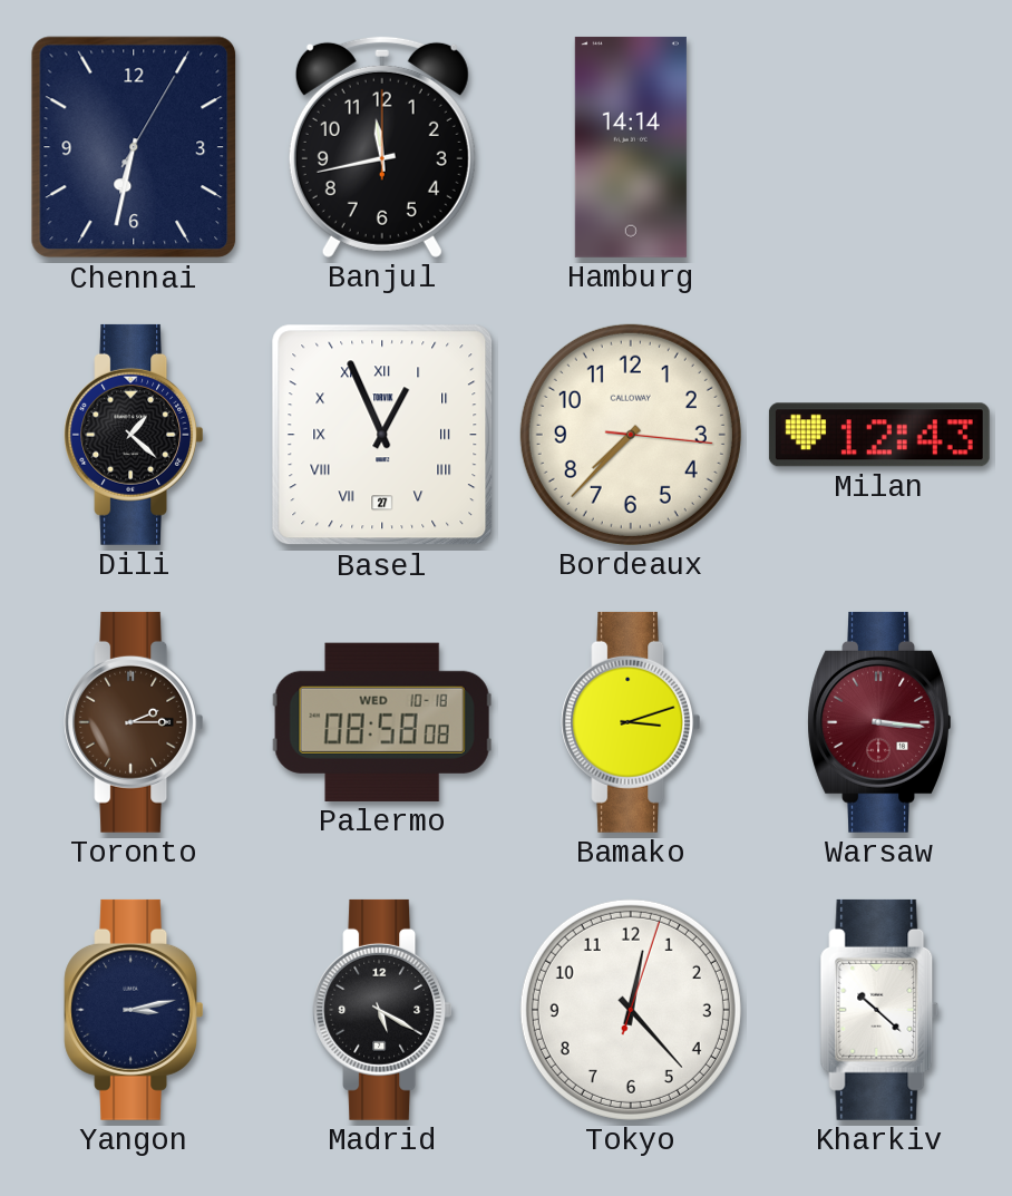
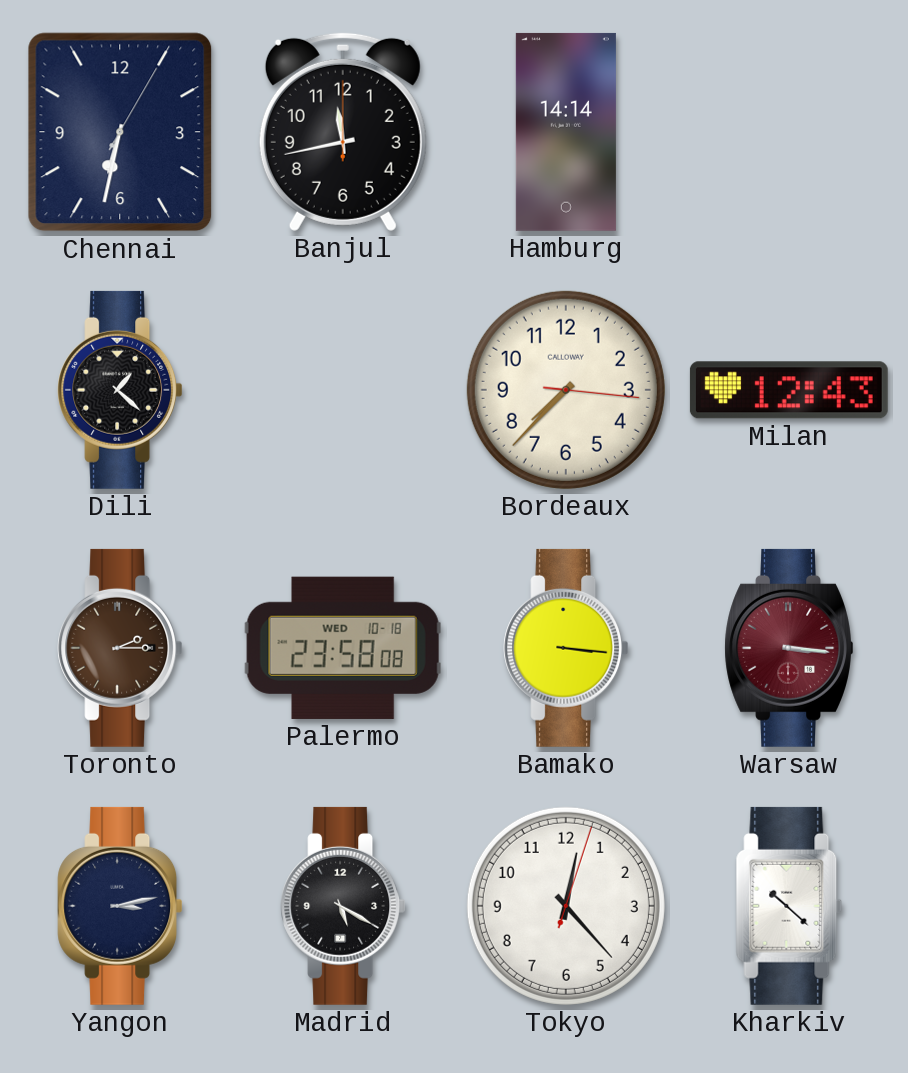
Basel: 12:56 -> none (382, 435)
Palermo: 08:58 -> 23:58 (343, 648)
Bamako: 3:12 -> 3:16 (566, 648)
